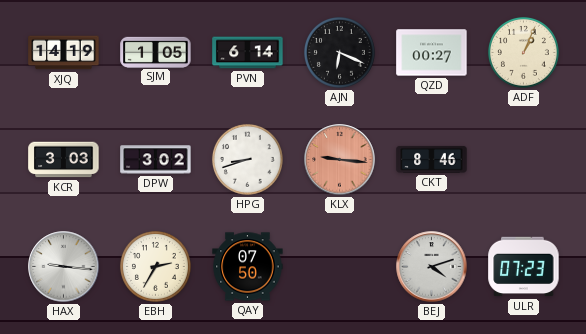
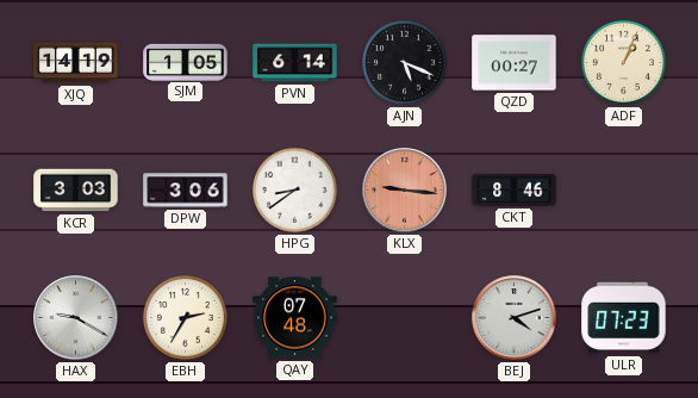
AJN: 6:19 -> 5:19 (404, 62)
DPW: 3:02 -> 3:06 (186, 191)
HPG: 8:42 -> 8:39 (294, 189)
HAX: 9:16 -> 9:20 (76, 318)
QAY: 07:50 -> 07:48 (295, 318)
